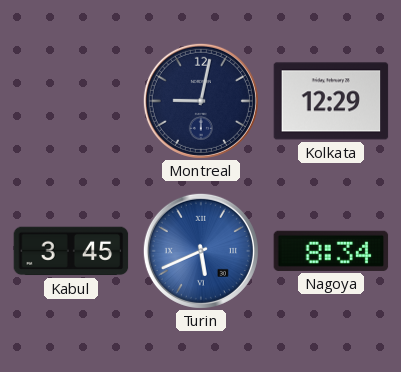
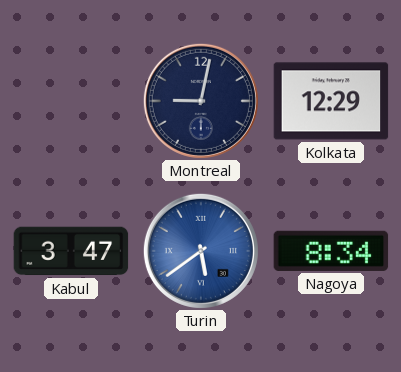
Kabul: 3:45 -> 3:47 (71, 251)
Turin: 5:41 -> 5:39 (201, 251)
